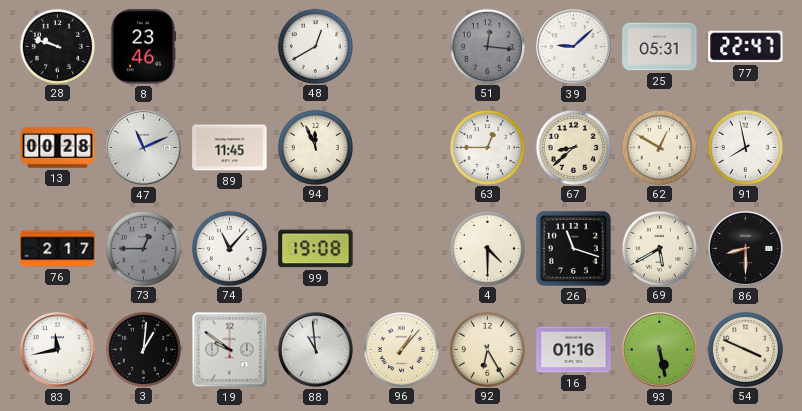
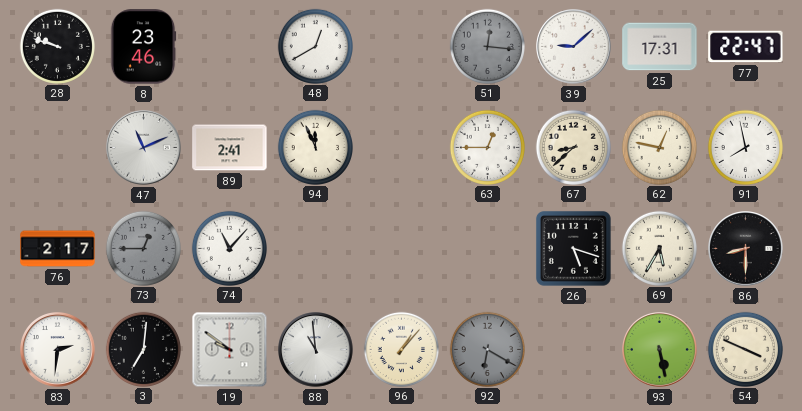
25: 05:31 -> 17:31 (660, 47)
13: 00:28 -> none (58, 148)
89: 11:45 -> 2:41 (230, 148)
62: 12:50 -> 12:47 (659, 147)
99: 19:08 -> none (316, 249)
4: 4:30 -> none (487, 248)
26: 11:18 -> 5:18 (573, 248)
69: 5:40 -> 5:35 (659, 248)
83: 11:43 -> 2:31 (58, 350)
3: 1:01 -> 7:01 (143, 349)
92: 6:25 -> 6:20 (487, 349)
92 dial: cream -> grey (487, 349)
16: 01:16 -> none (574, 350)
